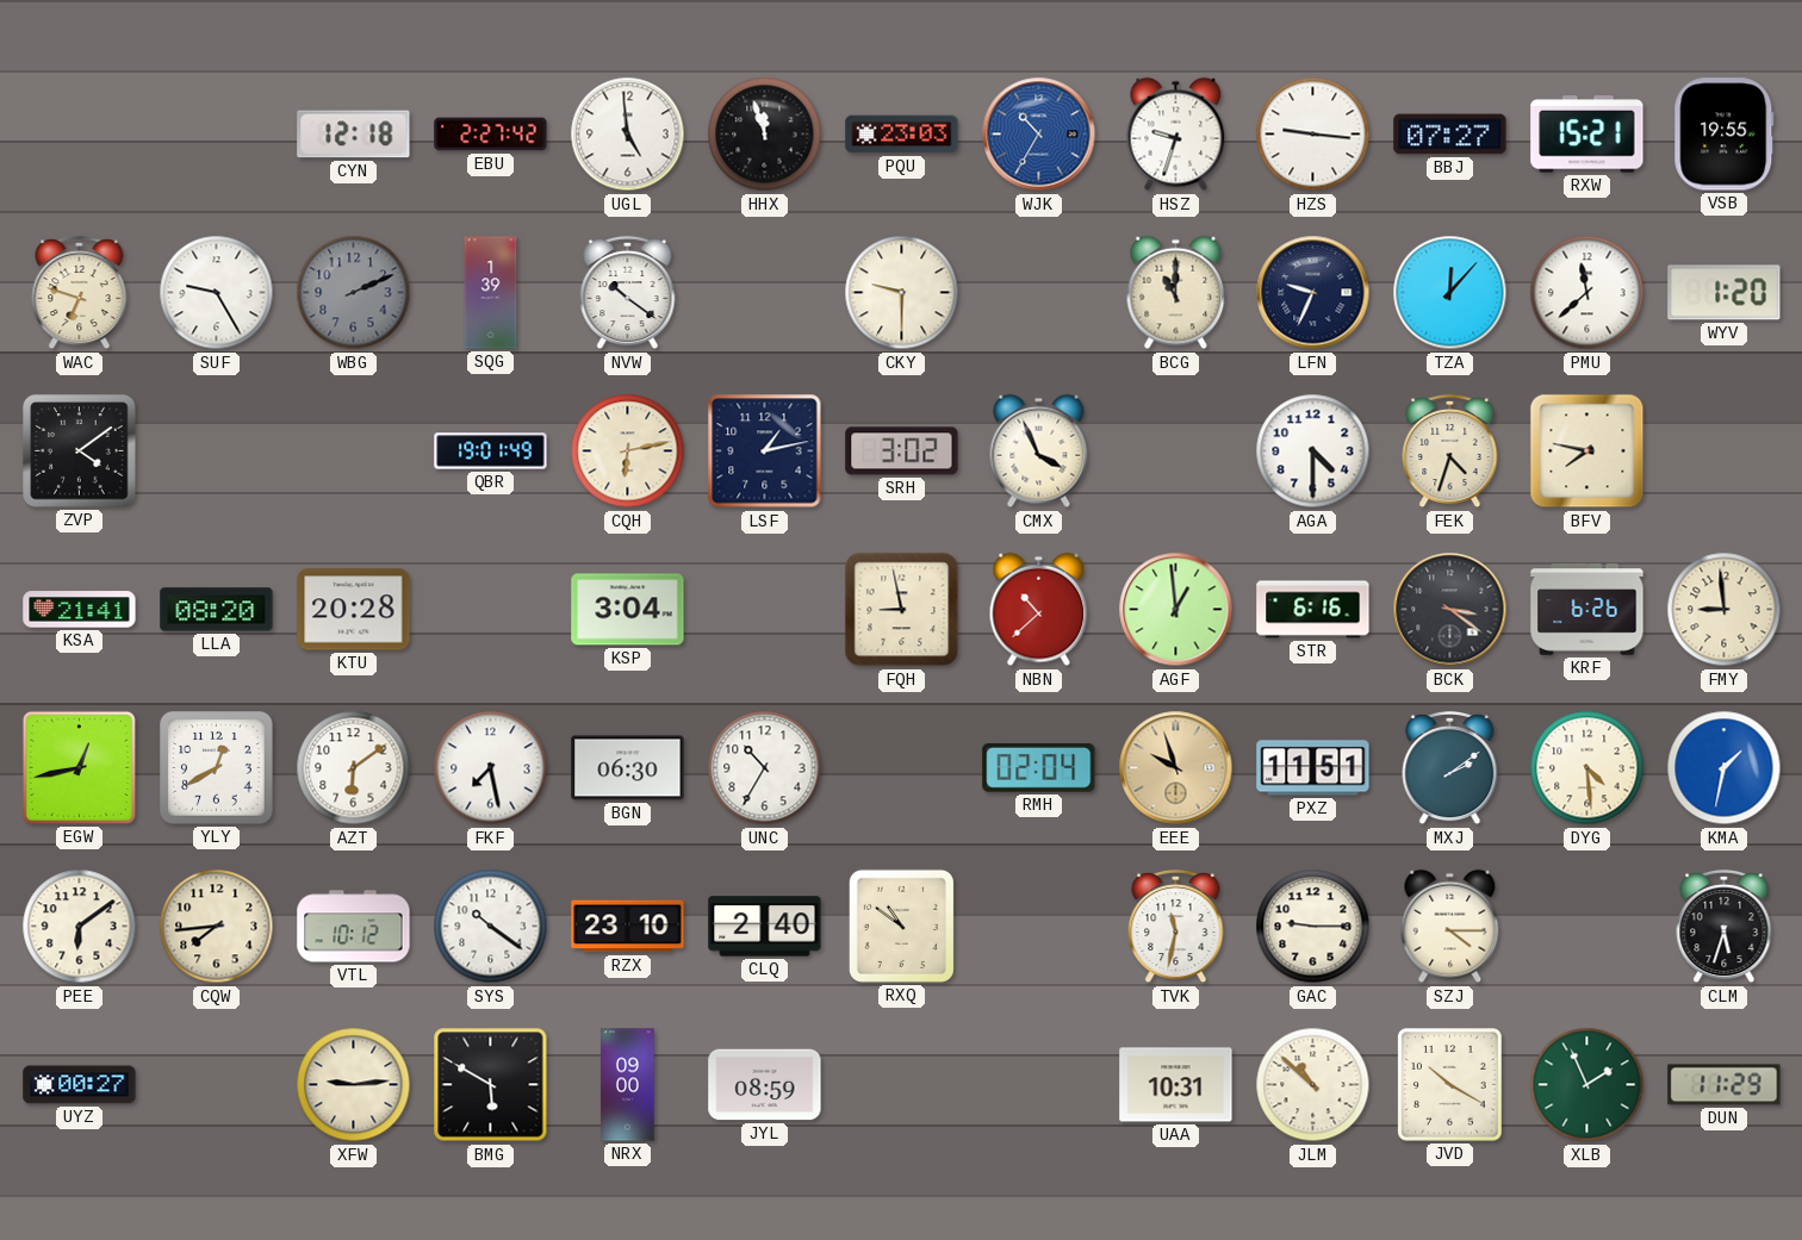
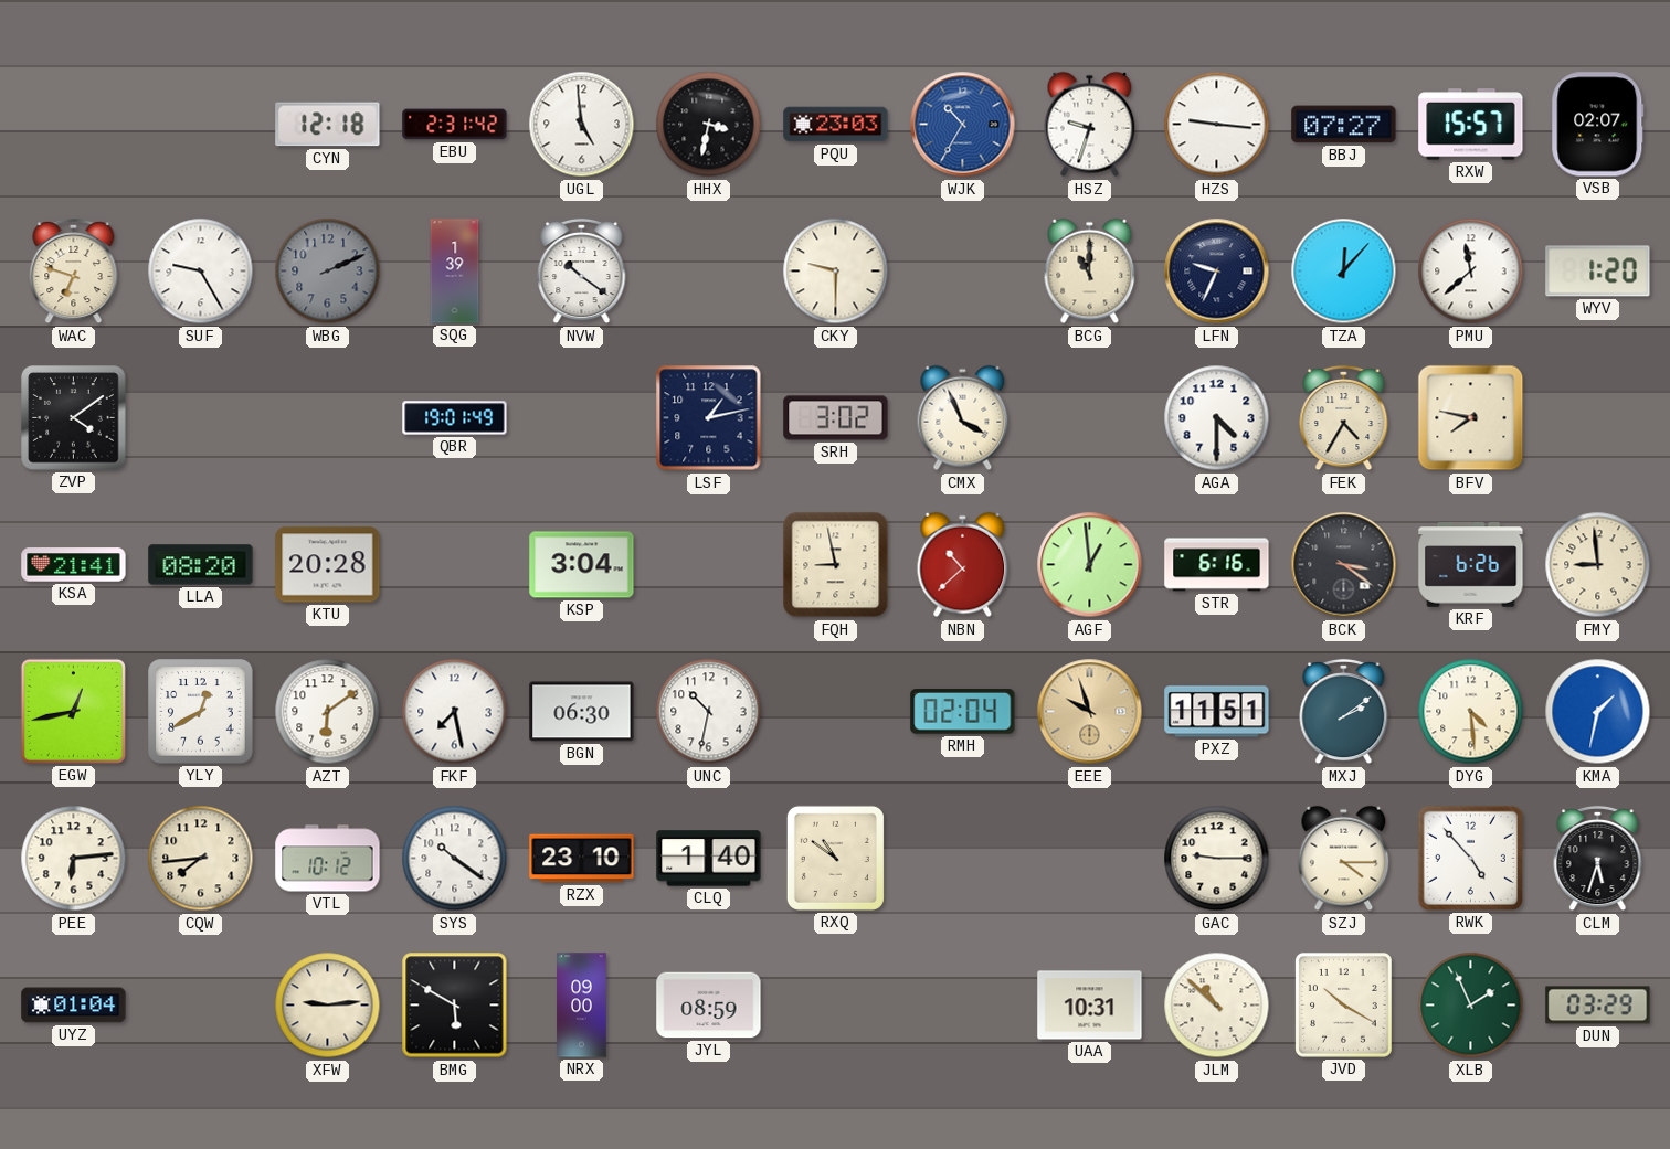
EBU: 2:27 -> 2:31 (455, 125)
HHX: 11:57 -> 3:32 (709, 125)
RXW: 15:21 -> 15:57 (1471, 125)
VSB: 19:55 -> 02:07 (1598, 125)
CQH: 6:13 -> none (628, 451)
FEK: 4:33 -> 4:35 (1344, 418)
UNC: 10:35 -> 10:32 (709, 712)
PEE: 6:09 -> 6:14 (74, 859)
CLQ: 2:40 -> 1:40 (709, 859)
TVK: 11:32 -> none (1176, 927)
RWK: none -> 4:53 (1470, 858)
UYZ: 00:27 -> 01:04 (74, 1006)
DUN: 11:29 -> 03:29 (1598, 1006)
